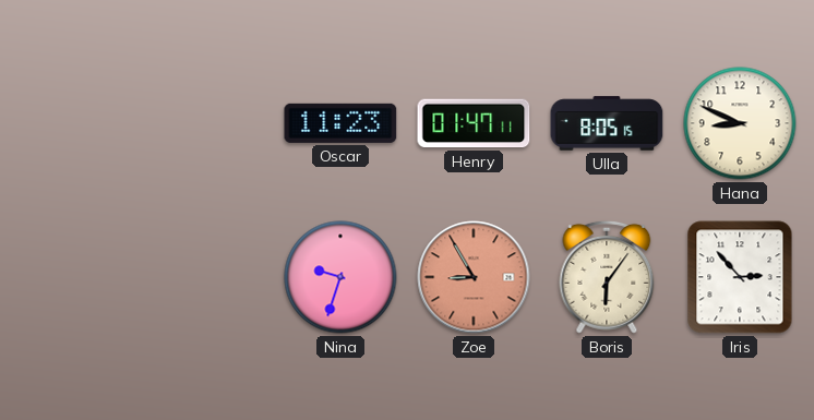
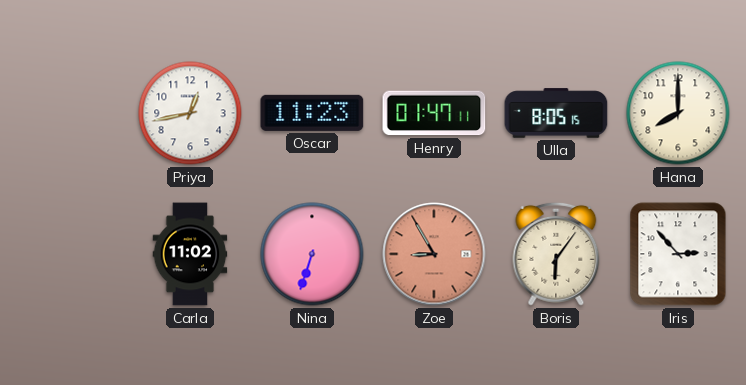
Priya: none -> 12:43 (190, 113)
Hana: 8:49 -> 8:00 (678, 113)
Carla: none -> 11:02 (190, 254)
Nina: 9:33 -> 6:33 (312, 254)
